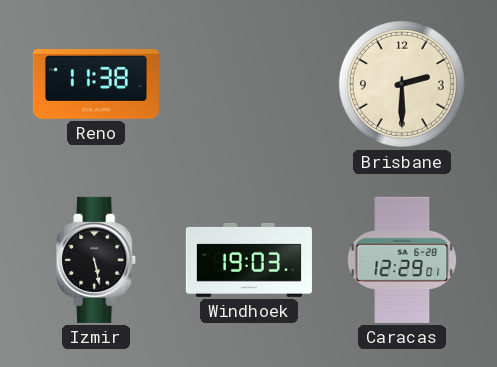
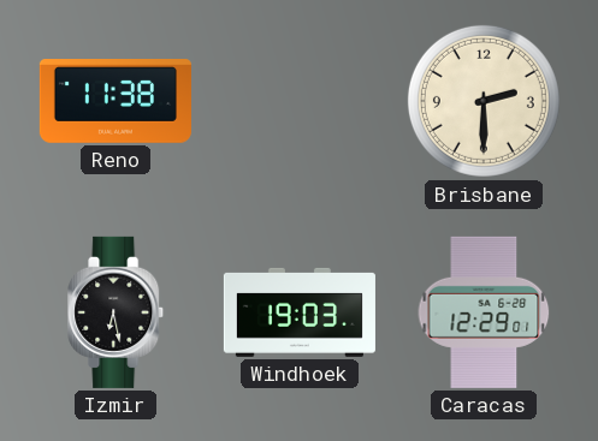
Izmir: 5:28 -> 6:28 (117, 312)
